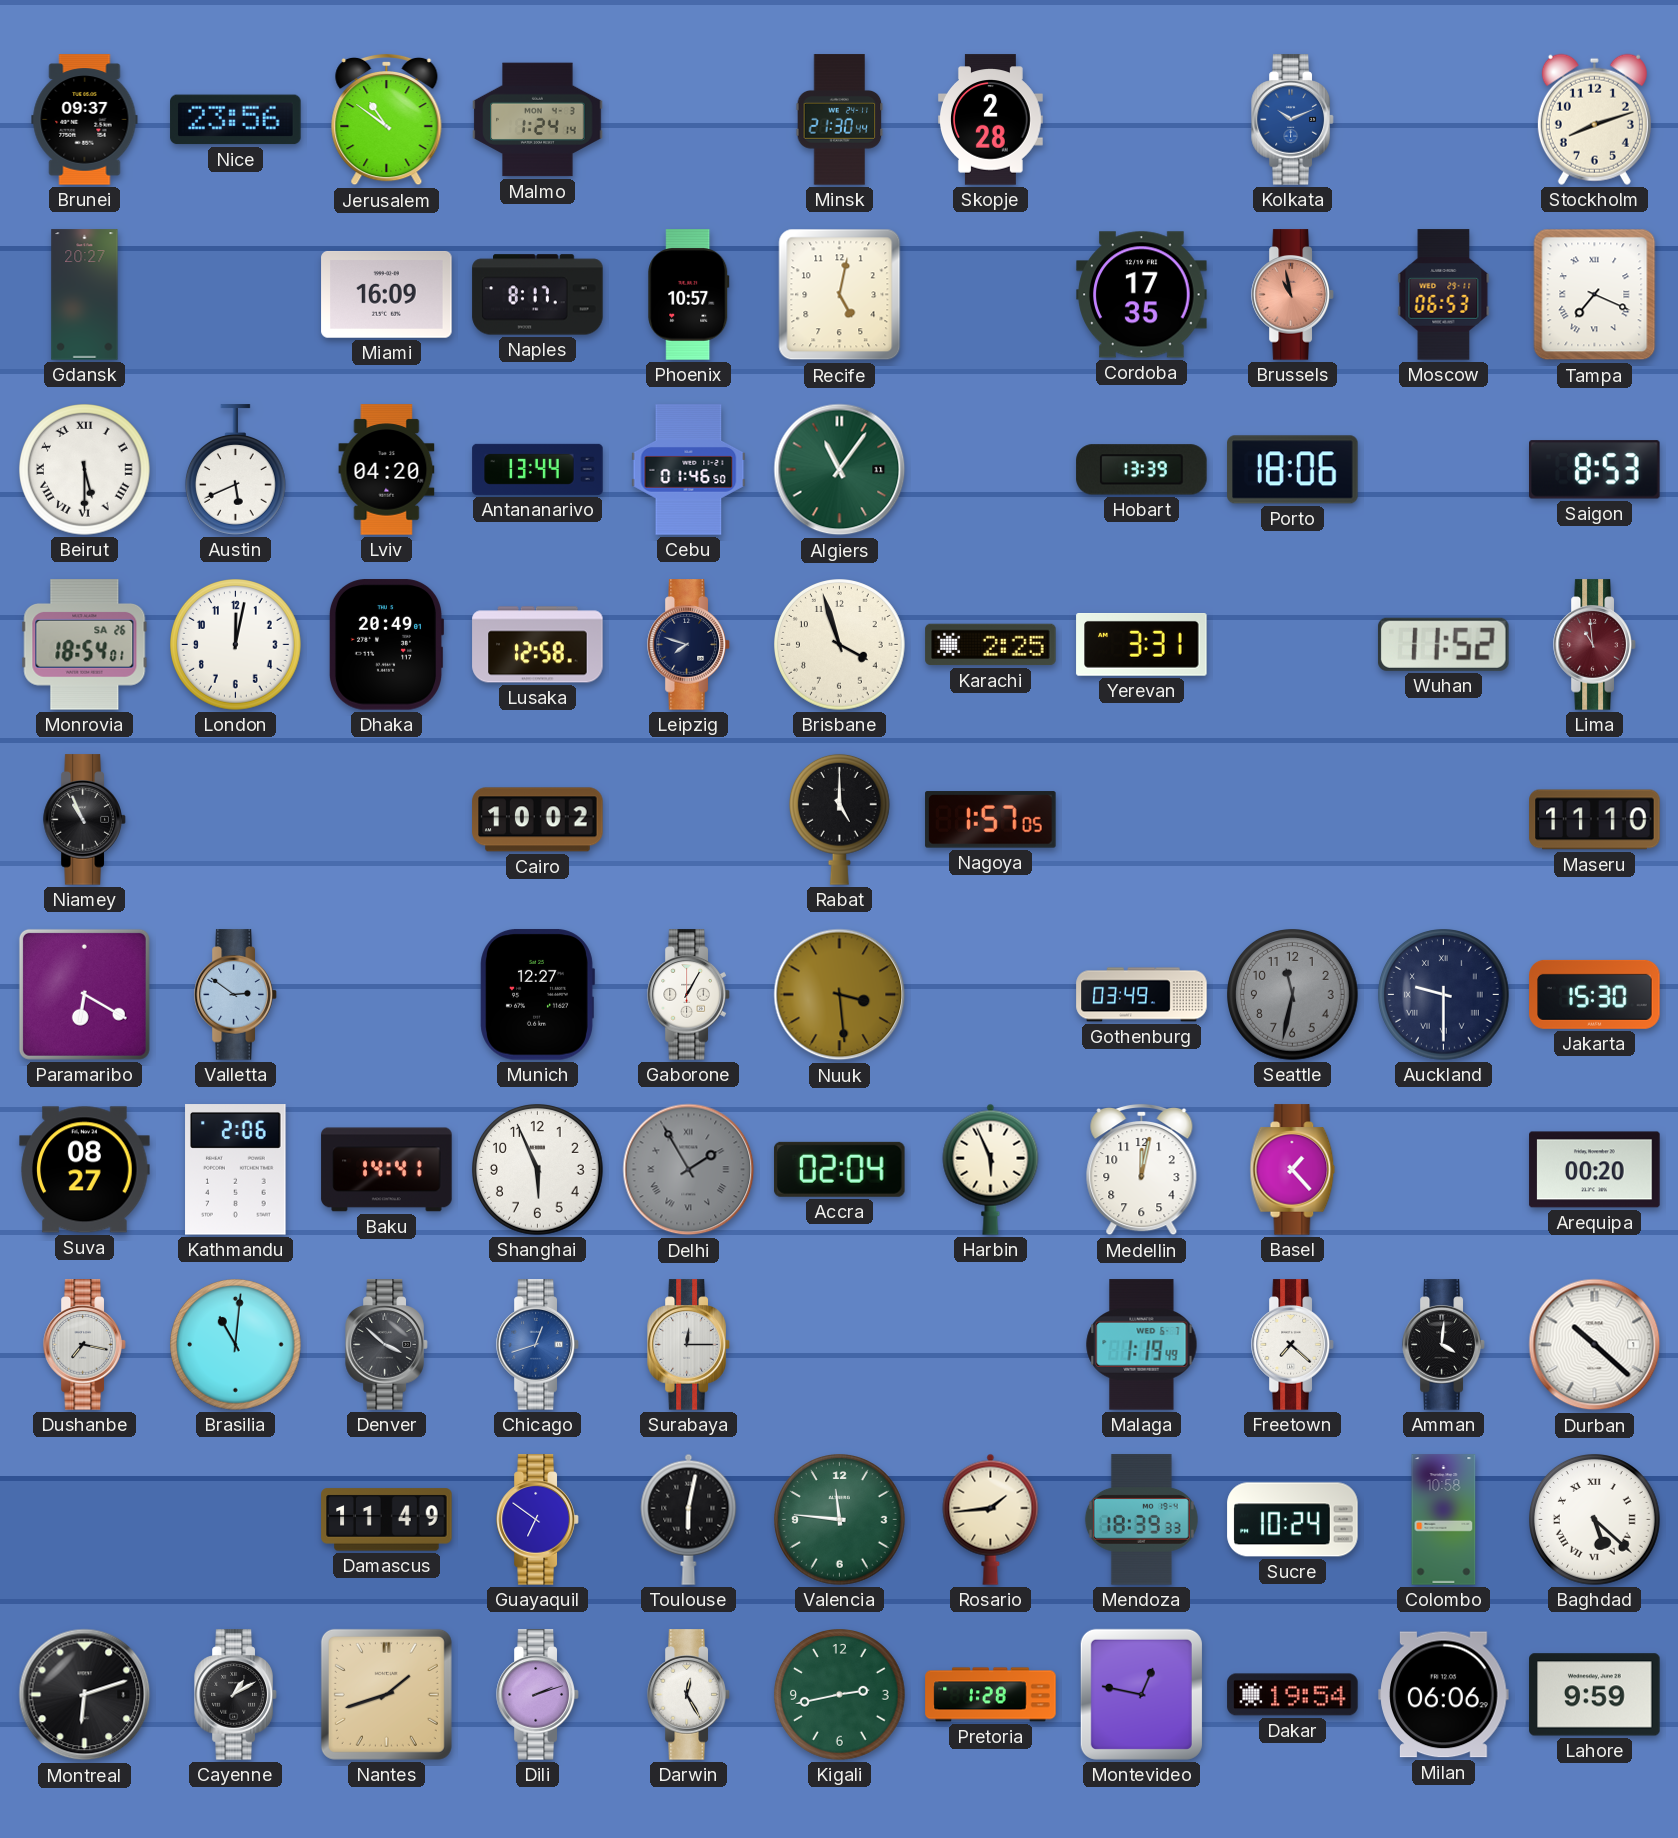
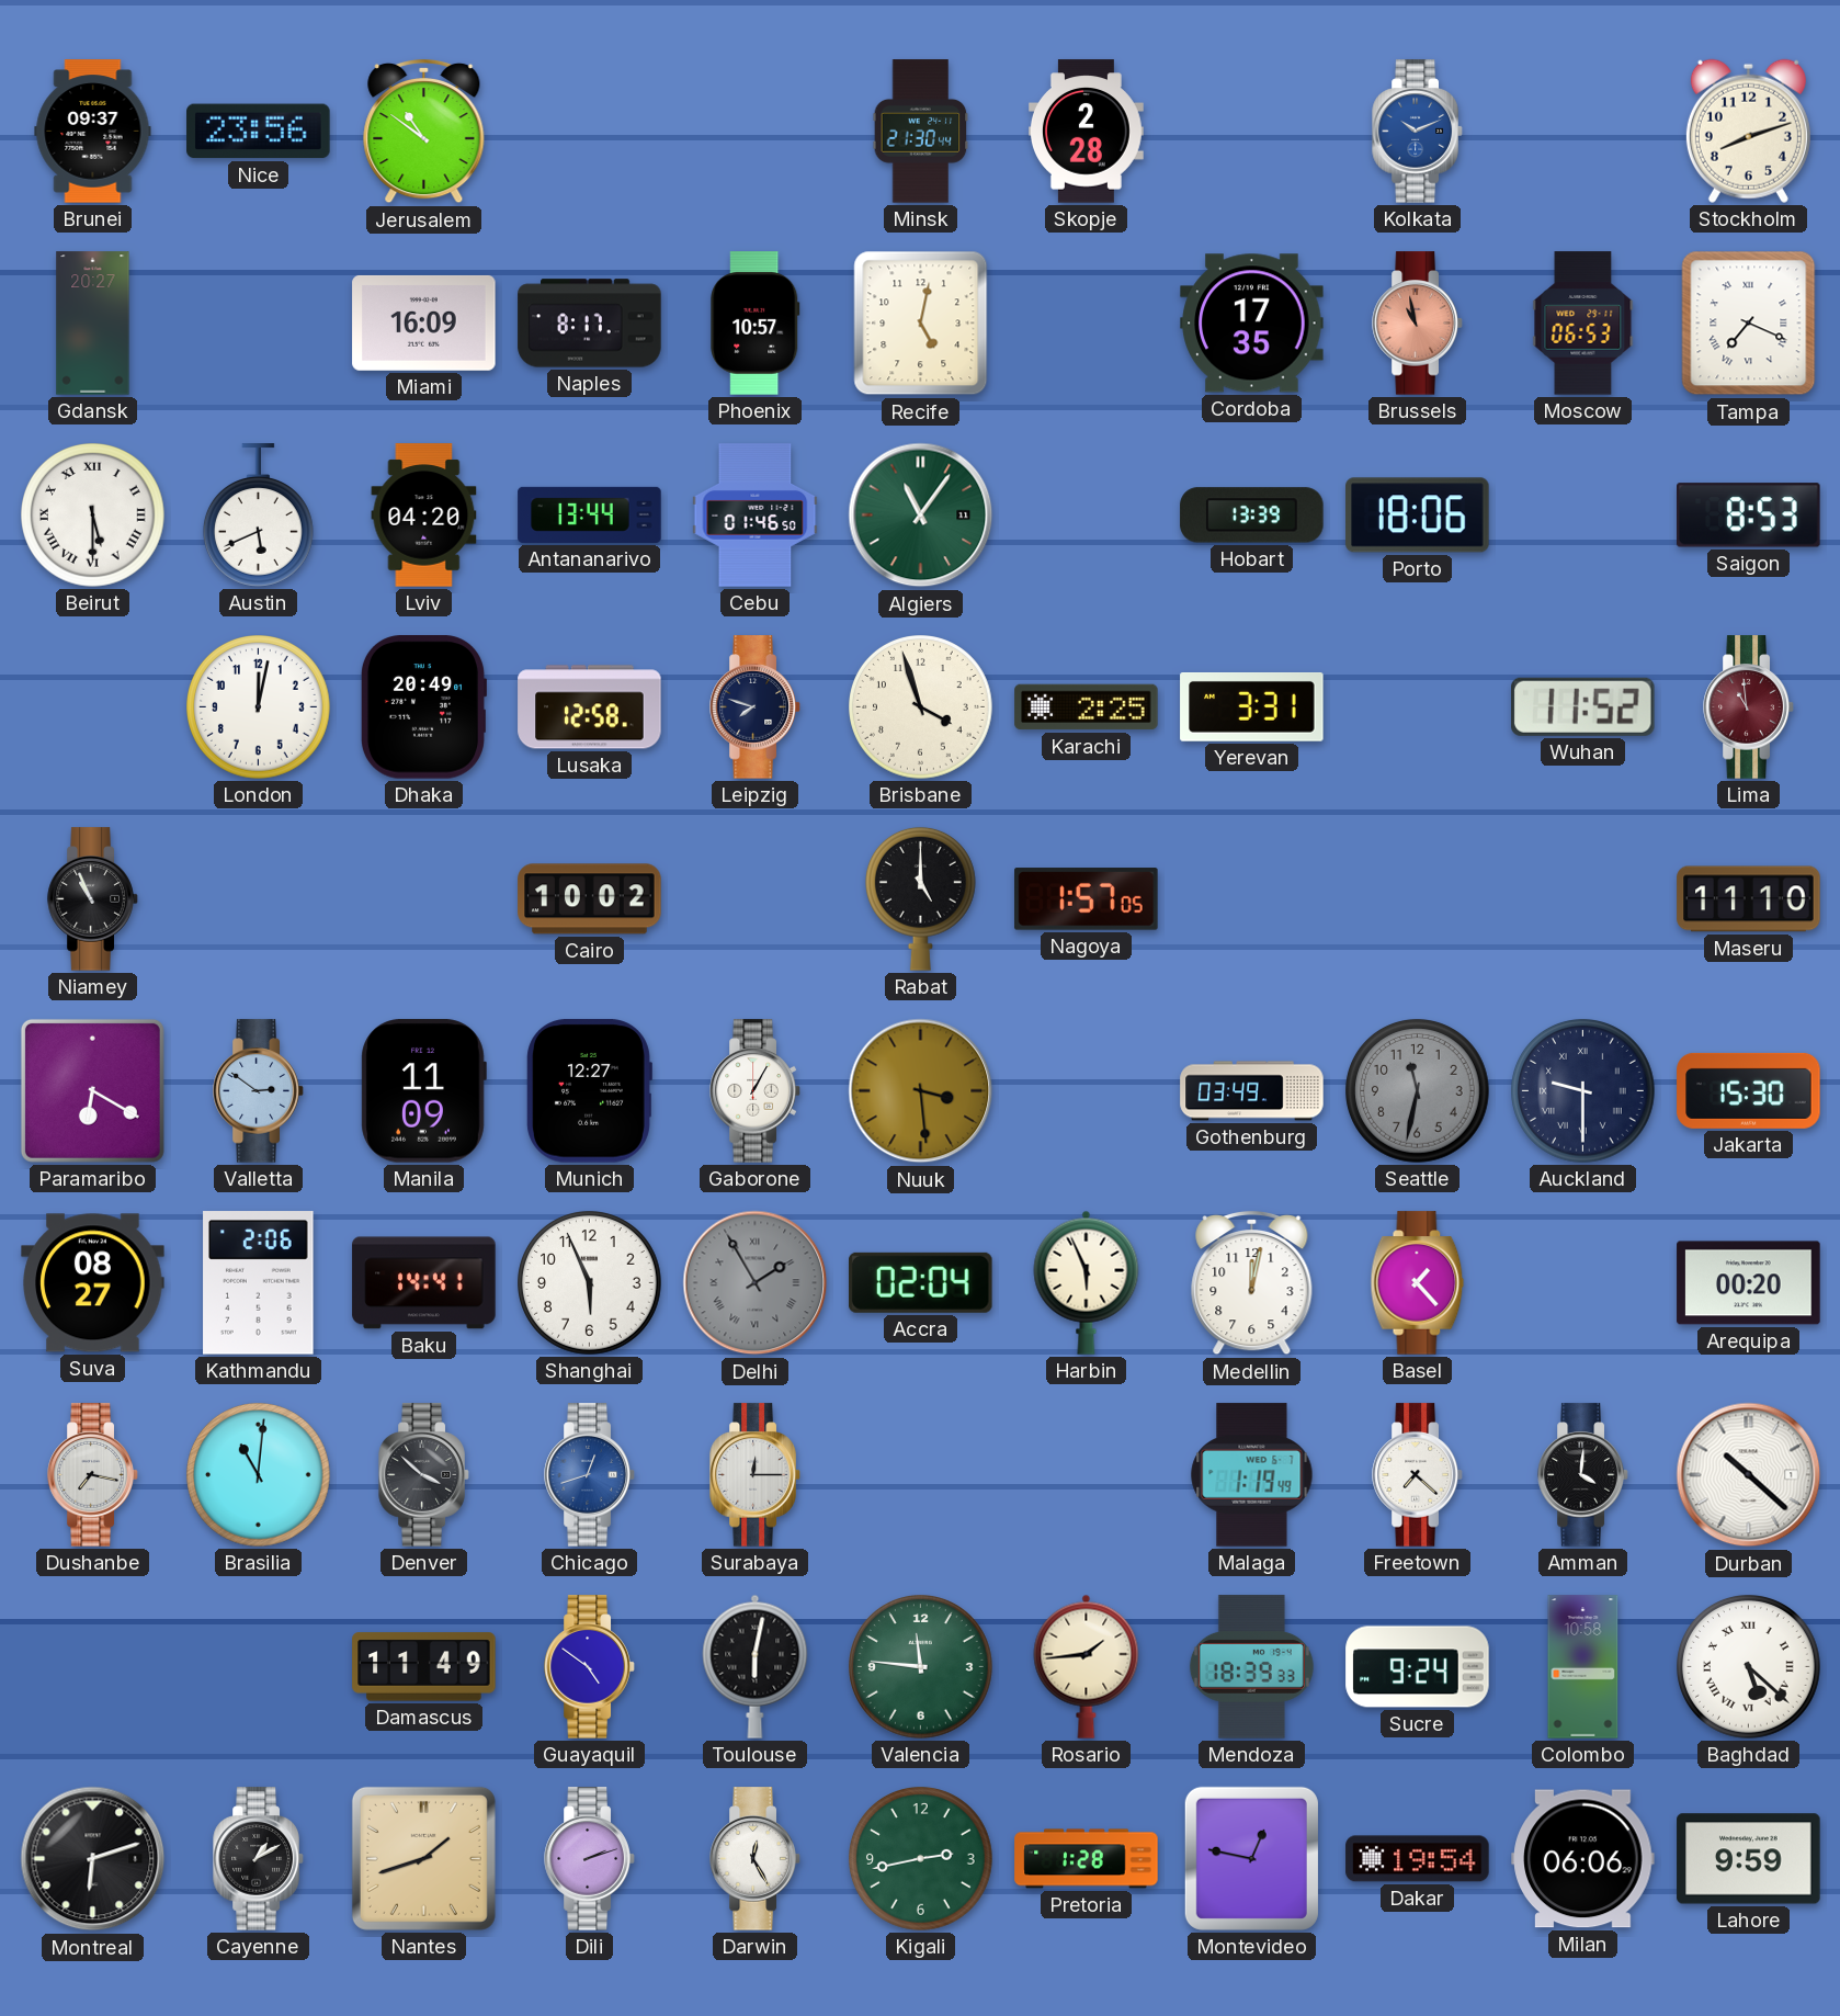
Malmo: 1:24 -> none (538, 120)
Monrovia: 18:54 -> none (85, 645)
Manila: none -> 11:09 (423, 1091)
Guayaquil: 6:51 -> 4:51 (590, 1667)
Sucre: 10:24 -> 9:24 (1418, 1667)
